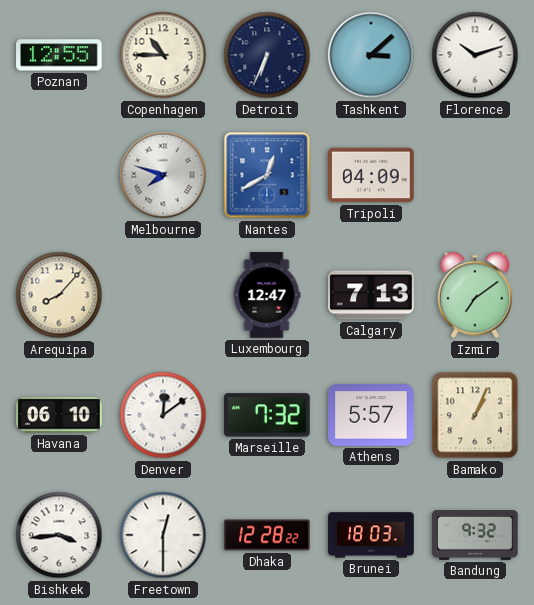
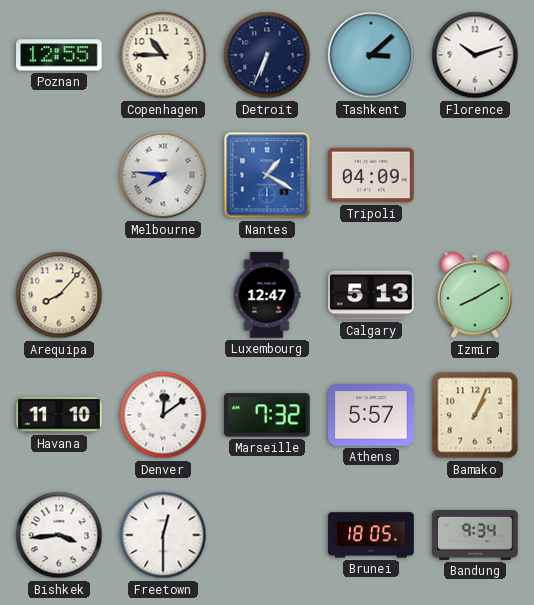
Melbourne: 7:48 -> 7:46 (163, 175)
Nantes: 12:40 -> 1:20 (267, 175)
Calgary: 7:13 -> 5:13 (371, 295)
Izmir: 7:09 -> 8:10 (475, 295)
Havana: 06:10 -> 11:10 (59, 415)
Dhaka: 12:28 -> none (267, 535)
Brunei: 18:03 -> 18:05 (371, 535)
Bandung: 9:32 -> 9:34 (475, 536)
